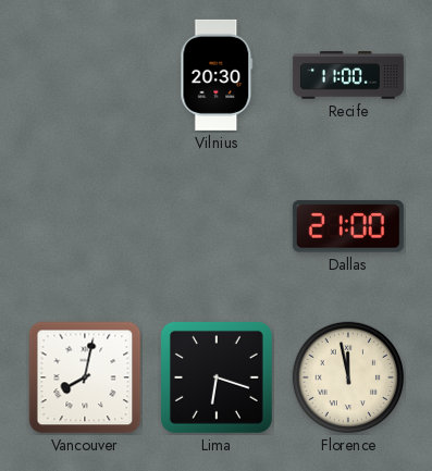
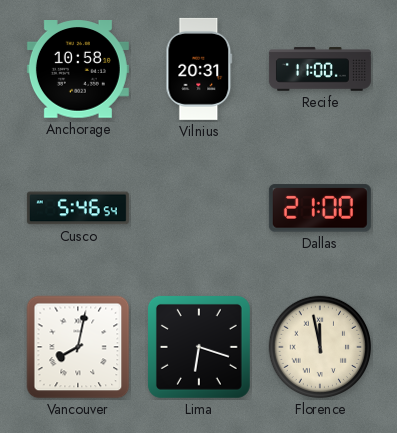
Anchorage: none -> 10:58 (78, 70)
Vilnius: 20:30 -> 20:31 (199, 69)
Cusco: none -> 5:46 (78, 208)
